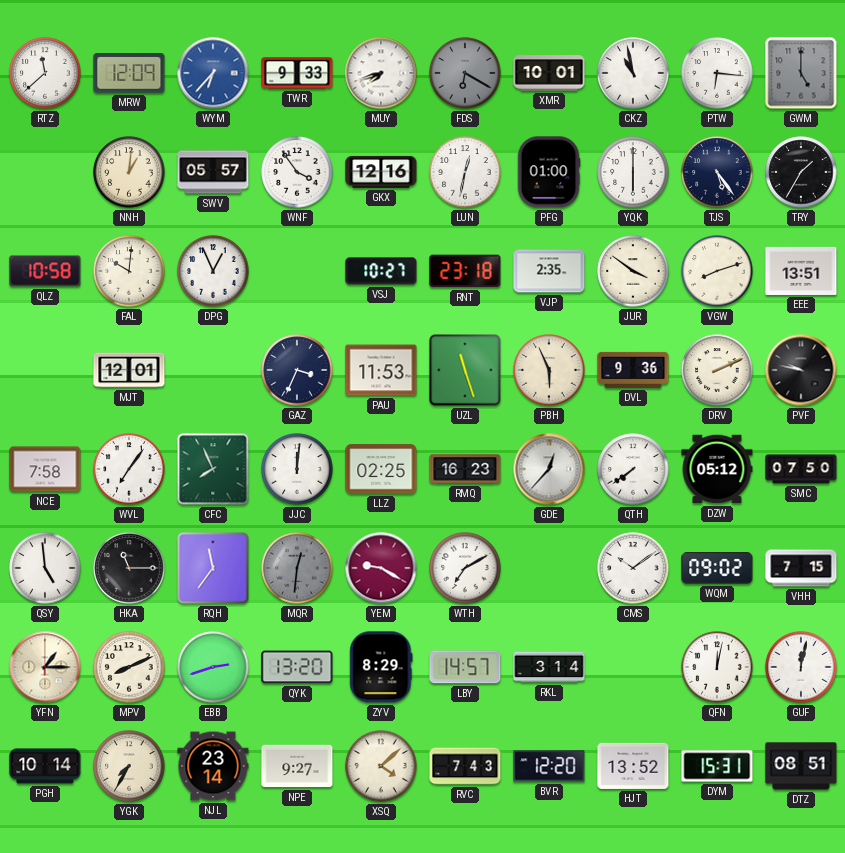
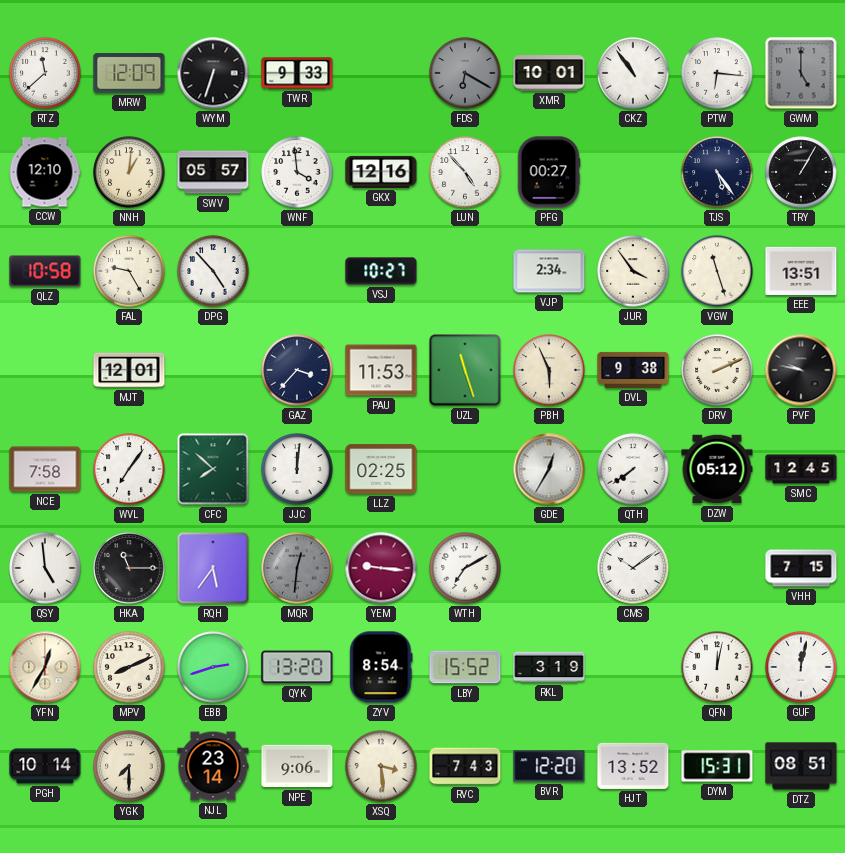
WYM: 6:37 -> 6:33 (213, 73)
WYM dial: blue -> black (213, 73)
MUY: 7:42 -> none (381, 73)
CKZ: 10:58 -> 10:54 (633, 73)
CCW: none -> 12:10 (45, 172)
WNF: 3:54 -> 3:59 (297, 172)
LUN: 12:32 -> 4:53 (465, 172)
PFG: 01:00 -> 00:27 (549, 172)
YQK: 6:00 -> none (633, 172)
TRY: 1:35 -> 1:05 (801, 172)
FAL: 10:01 -> 9:25 (129, 271)
DPG: 12:56 -> 4:53 (213, 271)
RNT: 23:18 -> none (465, 271)
VJP: 2:35 -> 2:34 (549, 271)
JUR: 3:51 -> 3:54 (633, 271)
VGW: 8:12 -> 11:27 (717, 271)
GAZ: 3:34 -> 3:37 (297, 370)
DVL: 9:36 -> 9:38 (633, 370)
CFC: 7:56 -> 7:52 (213, 469)
RMQ: 16:23 -> none (465, 469)
GDE: 12:37 -> 12:35 (549, 469)
SMC: 07:50 -> 12:45 (801, 469)
RQH: 11:36 -> 5:36 (213, 568)
YEM: 9:20 -> 9:16 (381, 568)
WQM: 09:02 -> none (717, 568)
YFN: 1:15 -> 12:35 (45, 667)
ZYV: 8:29 -> 8:54 (381, 667)
LBY: 14:57 -> 15:52 (465, 667)
RKL: 3:14 -> 3:19 (549, 667)
YGK: 7:35 -> 7:30 (129, 766)
NPE: 9:27 -> 9:06 (297, 766)
XSQ: 4:08 -> 3:29 (381, 766)
